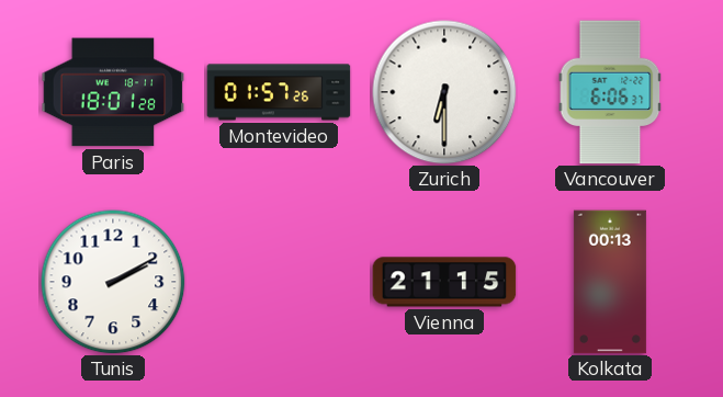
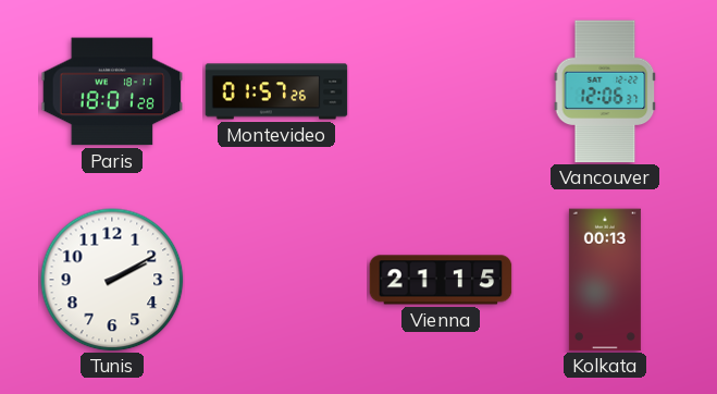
Zurich: 6:30 -> none (444, 92)
Vancouver: 6:06 -> 12:06 (605, 91)
